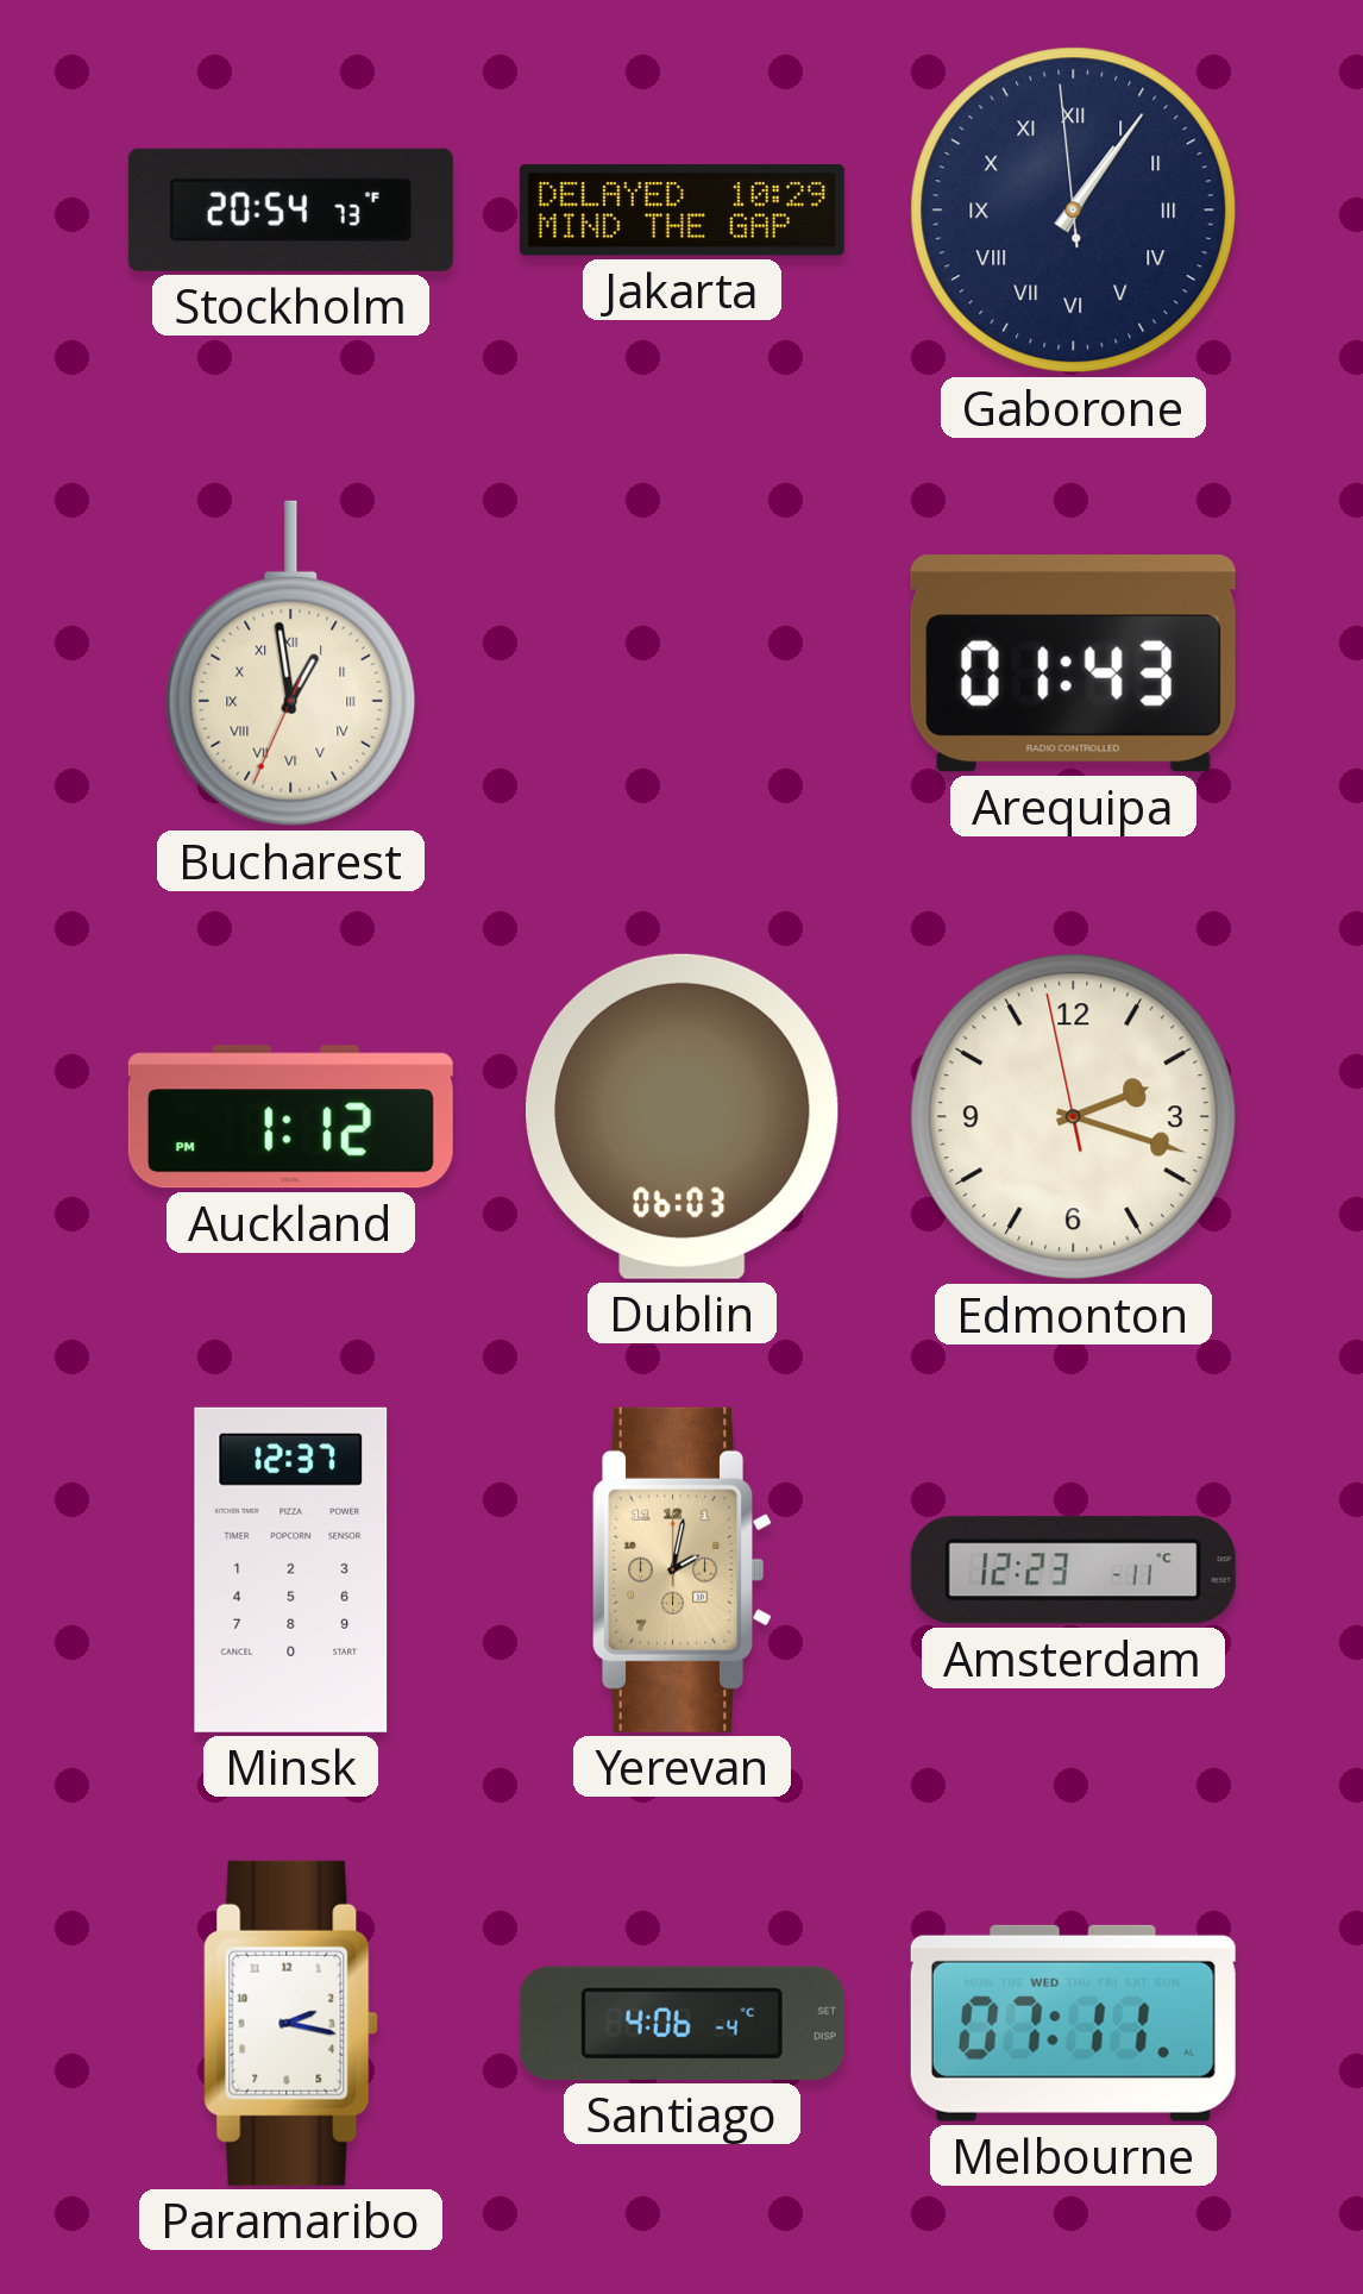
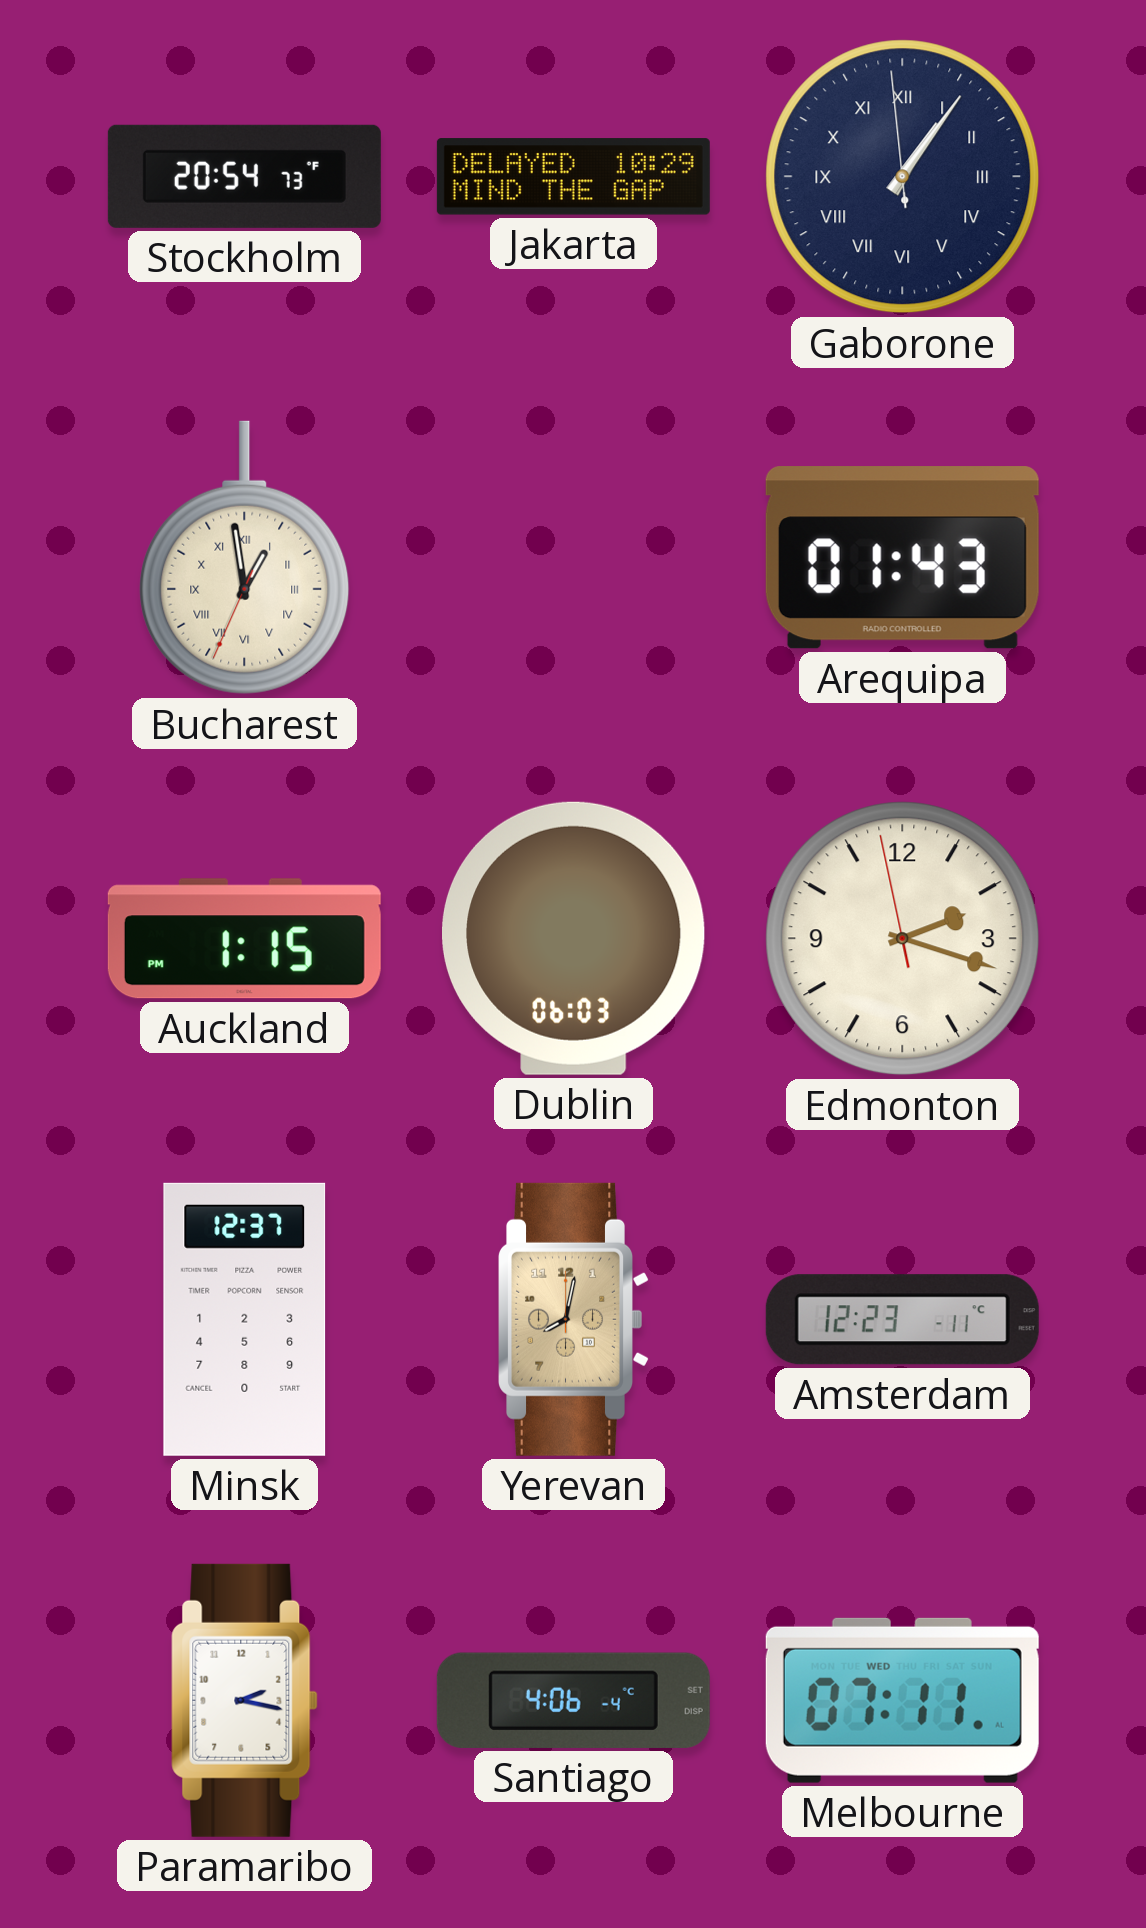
Auckland: 1:12 -> 1:15 (244, 939)
Yerevan: 2:02 -> 8:02 (574, 1319)
